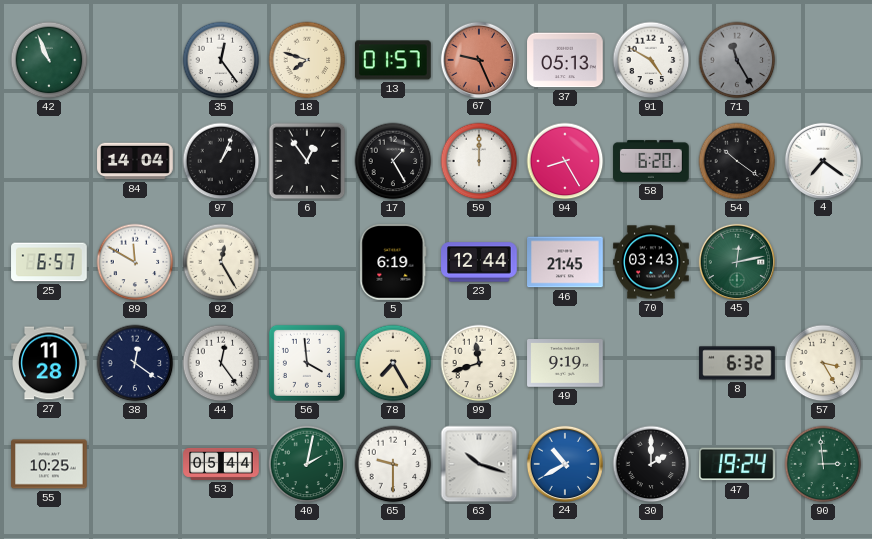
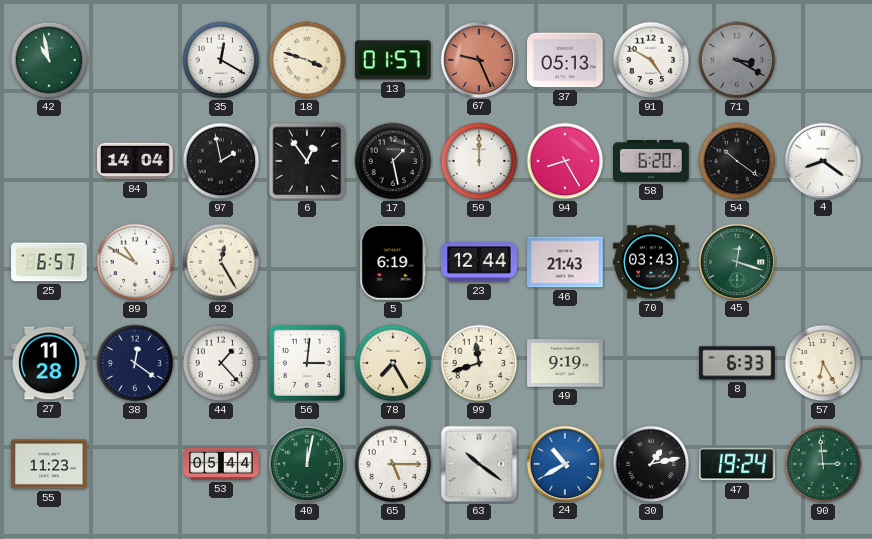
42: 10:56 -> 10:58 (49, 60)
35: 12:24 -> 12:20 (221, 60)
18: 7:48 -> 3:48 (307, 60)
71: 11:25 -> 3:20 (737, 60)
97: 1:04 -> 1:58 (221, 161)
17: 1:25 -> 1:28 (393, 161)
4: 7:21 -> 8:21 (822, 160)
89: 11:50 -> 10:50 (135, 262)
46: 21:45 -> 21:43 (565, 262)
45: 12:13 -> 12:18 (736, 261)
44: 12:24 -> 1:23 (221, 363)
56: 3:59 -> 3:01 (307, 363)
8: 6:32 -> 6:33 (737, 363)
57: 3:25 -> 6:25 (823, 363)
55: 10:25 -> 11:23 (49, 464)
40: 2:02 -> 12:02 (307, 464)
65: 9:30 -> 5:15 (393, 464)
63: 10:18 -> 10:21 (479, 464)
30: 2:00 -> 1:13 (651, 464)
